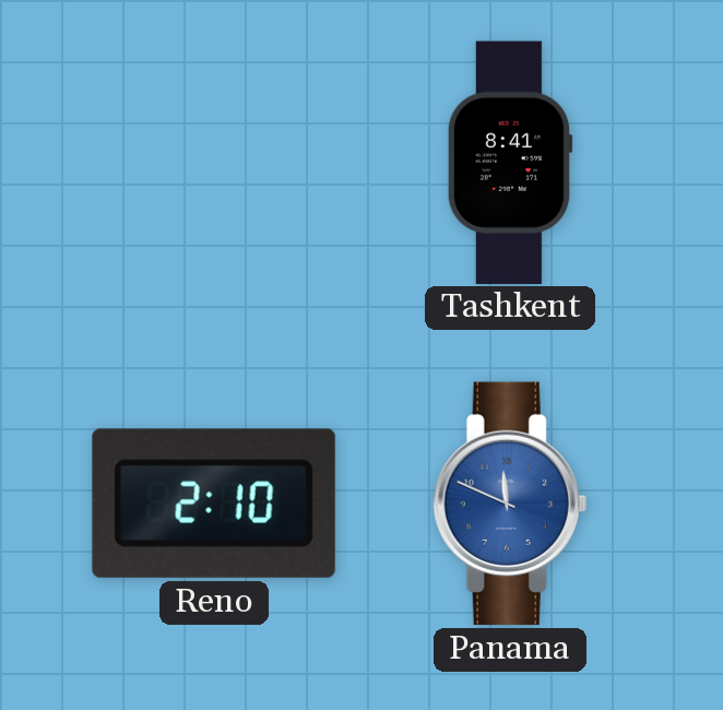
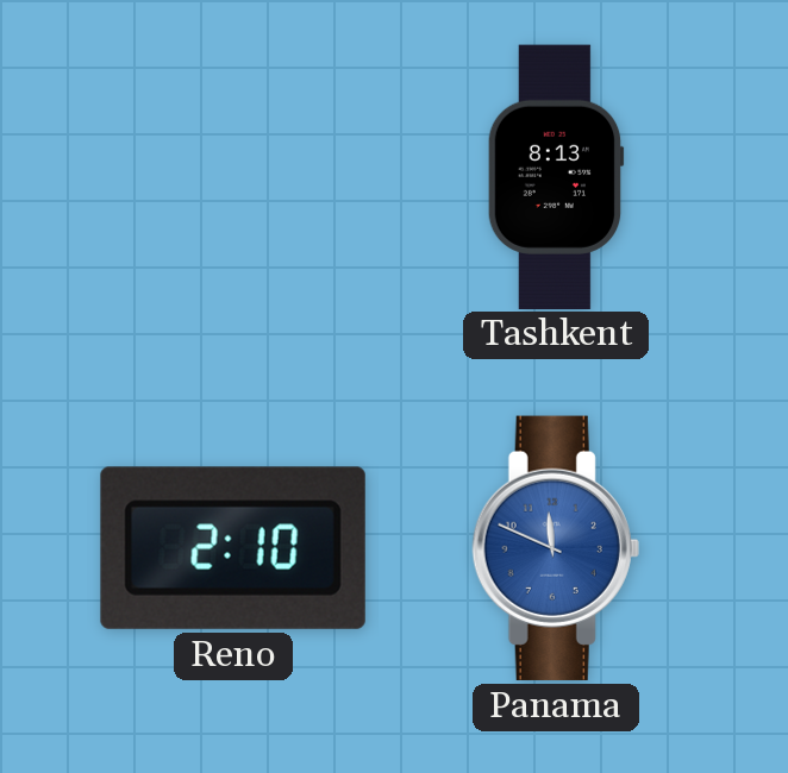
Tashkent: 8:41 -> 8:13 (556, 176)
